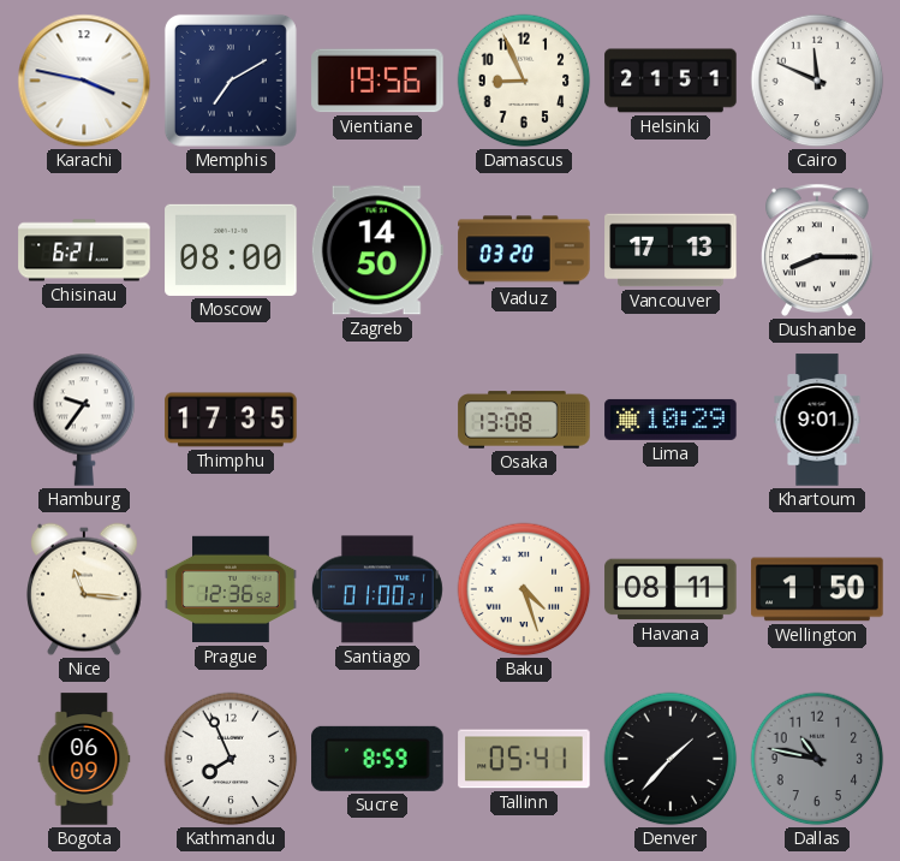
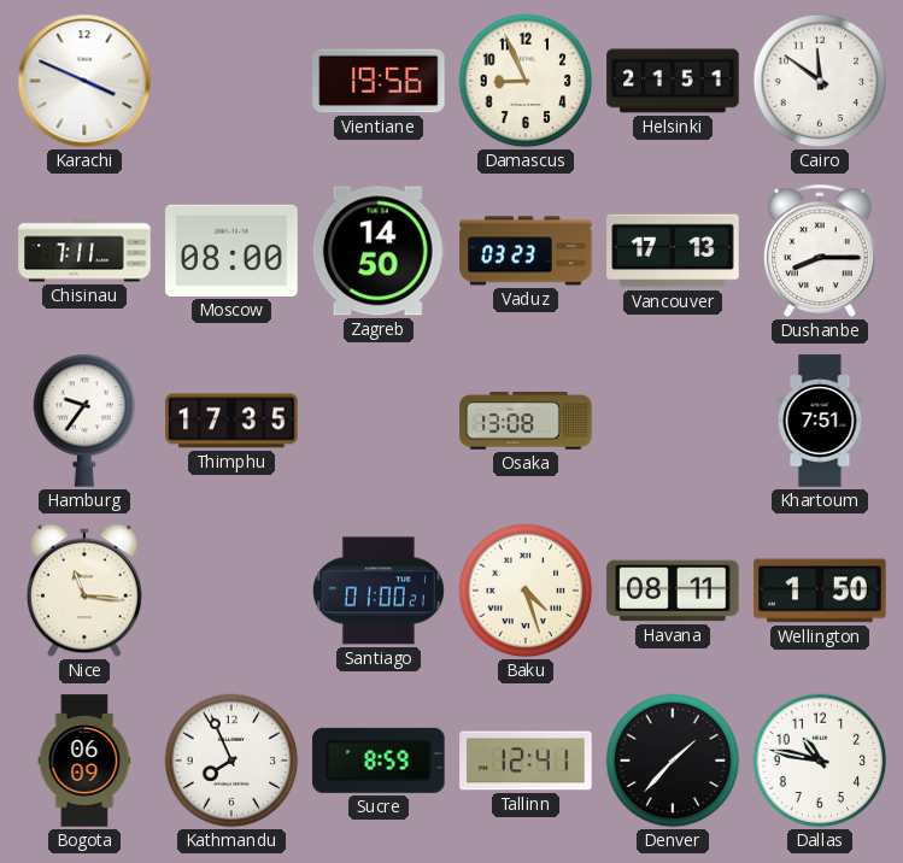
Karachi: 3:47 -> 3:49 (84, 81)
Memphis: 7:10 -> none (231, 81)
Cairo: 11:49 -> 11:51 (820, 81)
Chisinau: 6:21 -> 7:11 (84, 251)
Vaduz: 03:20 -> 03:23 (526, 251)
Lima: 10:29 -> none (670, 420)
Khartoum: 9:01 -> 7:51 (820, 421)
Prague: 12:36 -> none (231, 589)
Tallinn: 05:41 -> 12:41 (526, 761)
Dallas dial: grey -> white (820, 761)
